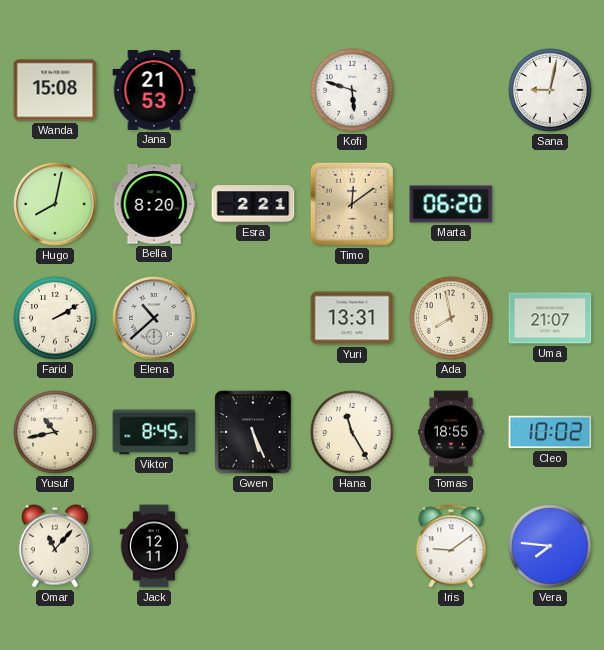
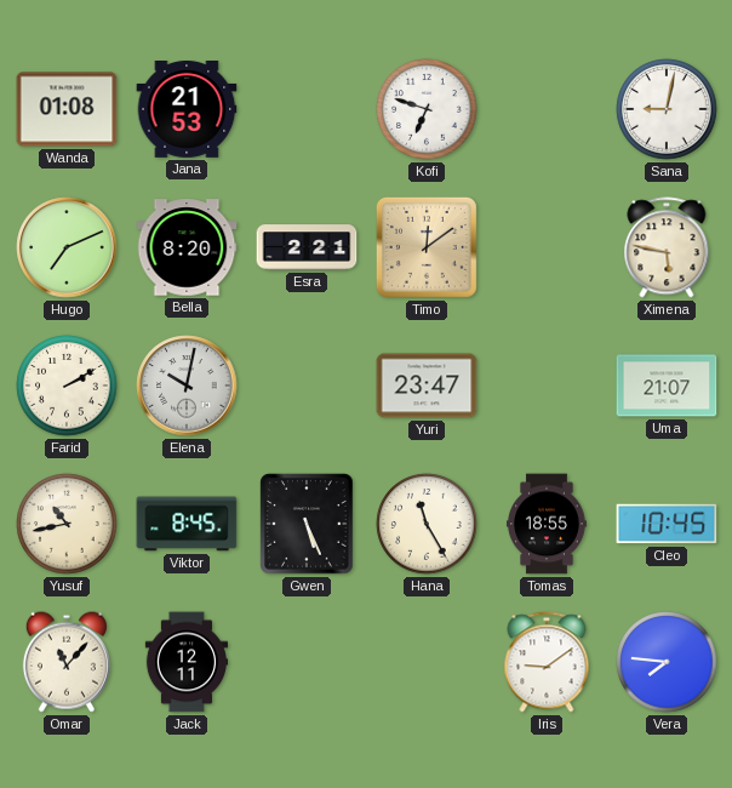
Wanda: 15:08 -> 01:08 (67, 109)
Kofi: 5:48 -> 6:48 (427, 109)
Hugo: 8:02 -> 7:11 (67, 247)
Marta: 06:20 -> none (451, 204)
Ximena: none -> 5:47 (667, 247)
Elena: 10:38 -> 10:02 (187, 386)
Yuri: 13:31 -> 23:47 (427, 386)
Ada: 7:58 -> none (451, 318)
Cleo: 10:02 -> 10:45 (667, 524)
